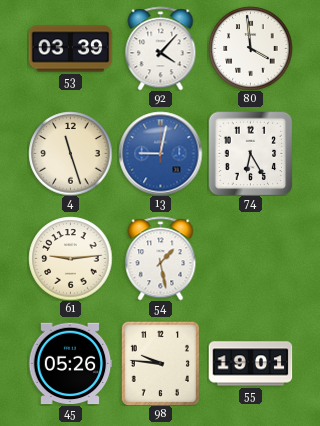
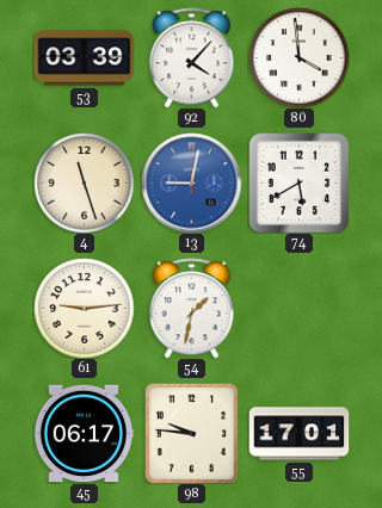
74: 6:25 -> 5:40 (298, 182)
54: 1:28 -> 1:32 (192, 308)
45: 05:26 -> 06:17 (84, 434)
55: 19:01 -> 17:01 (298, 434)
